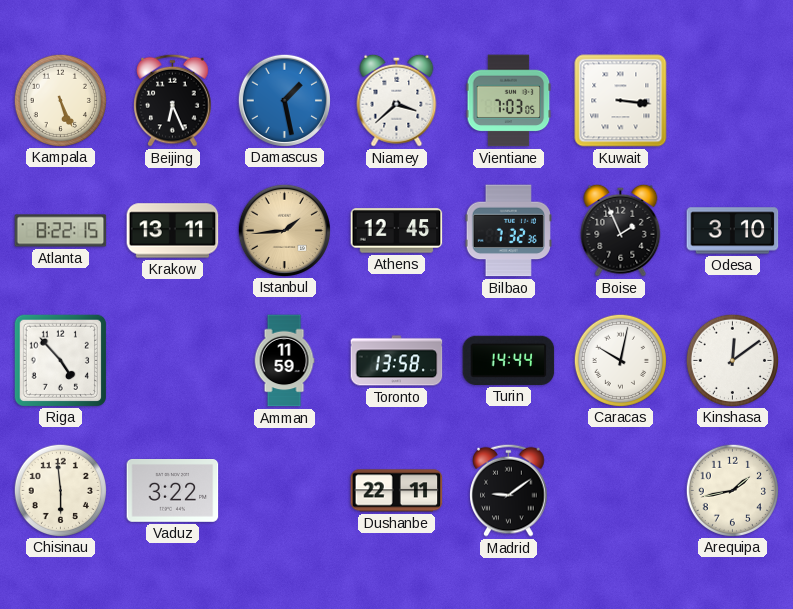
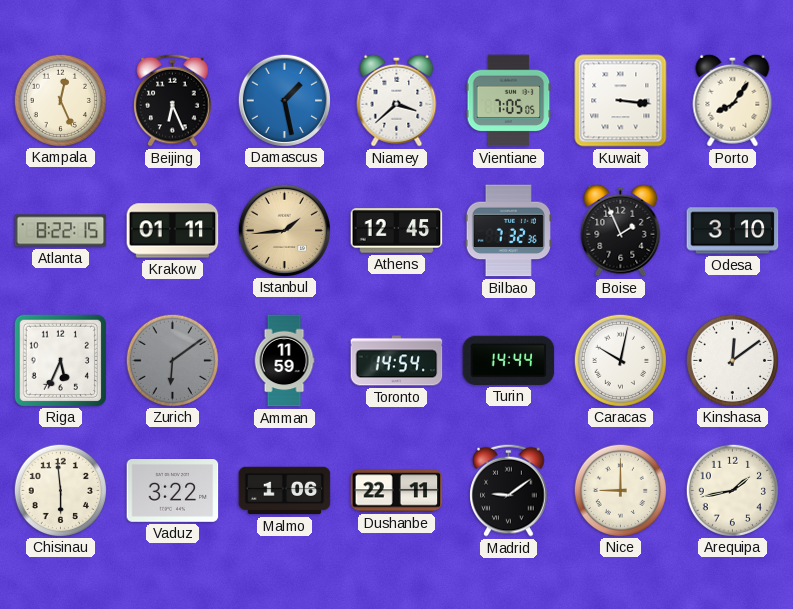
Kampala: 5:26 -> 12:26 (60, 100)
Vientiane: 7:03 -> 7:05 (509, 101)
Porto: none -> 8:06 (733, 100)
Krakow: 13:11 -> 01:11 (173, 231)
Riga: 4:53 -> 5:34 (60, 360)
Zurich: none -> 6:09 (172, 360)
Toronto: 13:58 -> 14:54 (397, 361)
Malmo: none -> 1:06 (285, 491)
Nice: none -> 9:00 (620, 490)
